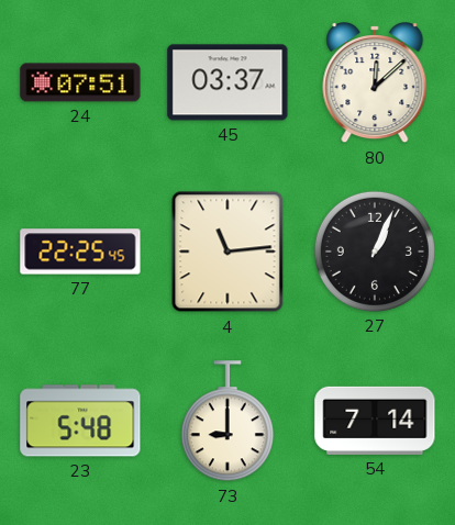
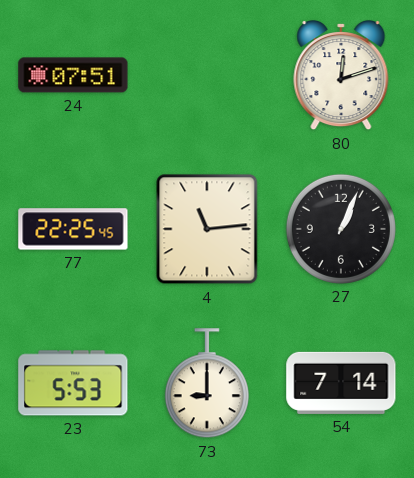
45: 03:37 -> none (227, 82)
80: 12:08 -> 12:12 (341, 76)
23: 5:48 -> 5:53 (73, 383)
